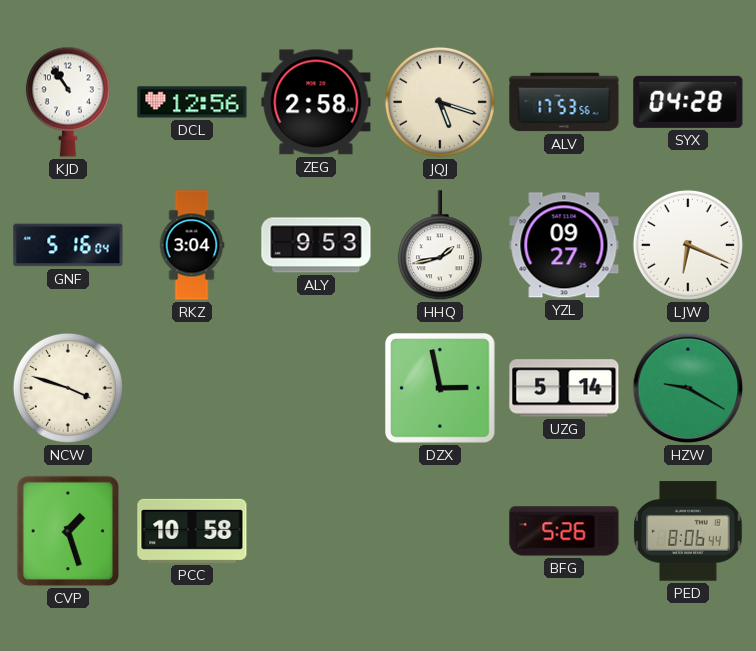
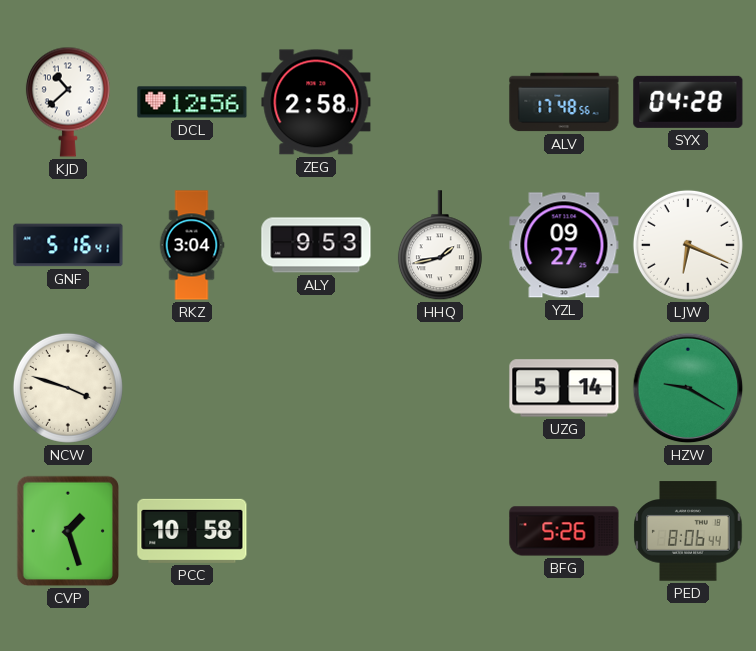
KJD: 10:54 -> 10:38 (68, 102)
JQJ: 5:18 -> none (440, 102)
ALV: 17:53 -> 17:48 (564, 102)
GNF: 5:16:04 -> 5:16:41 (68, 245)
DZX: 2:58 -> none (440, 388)
